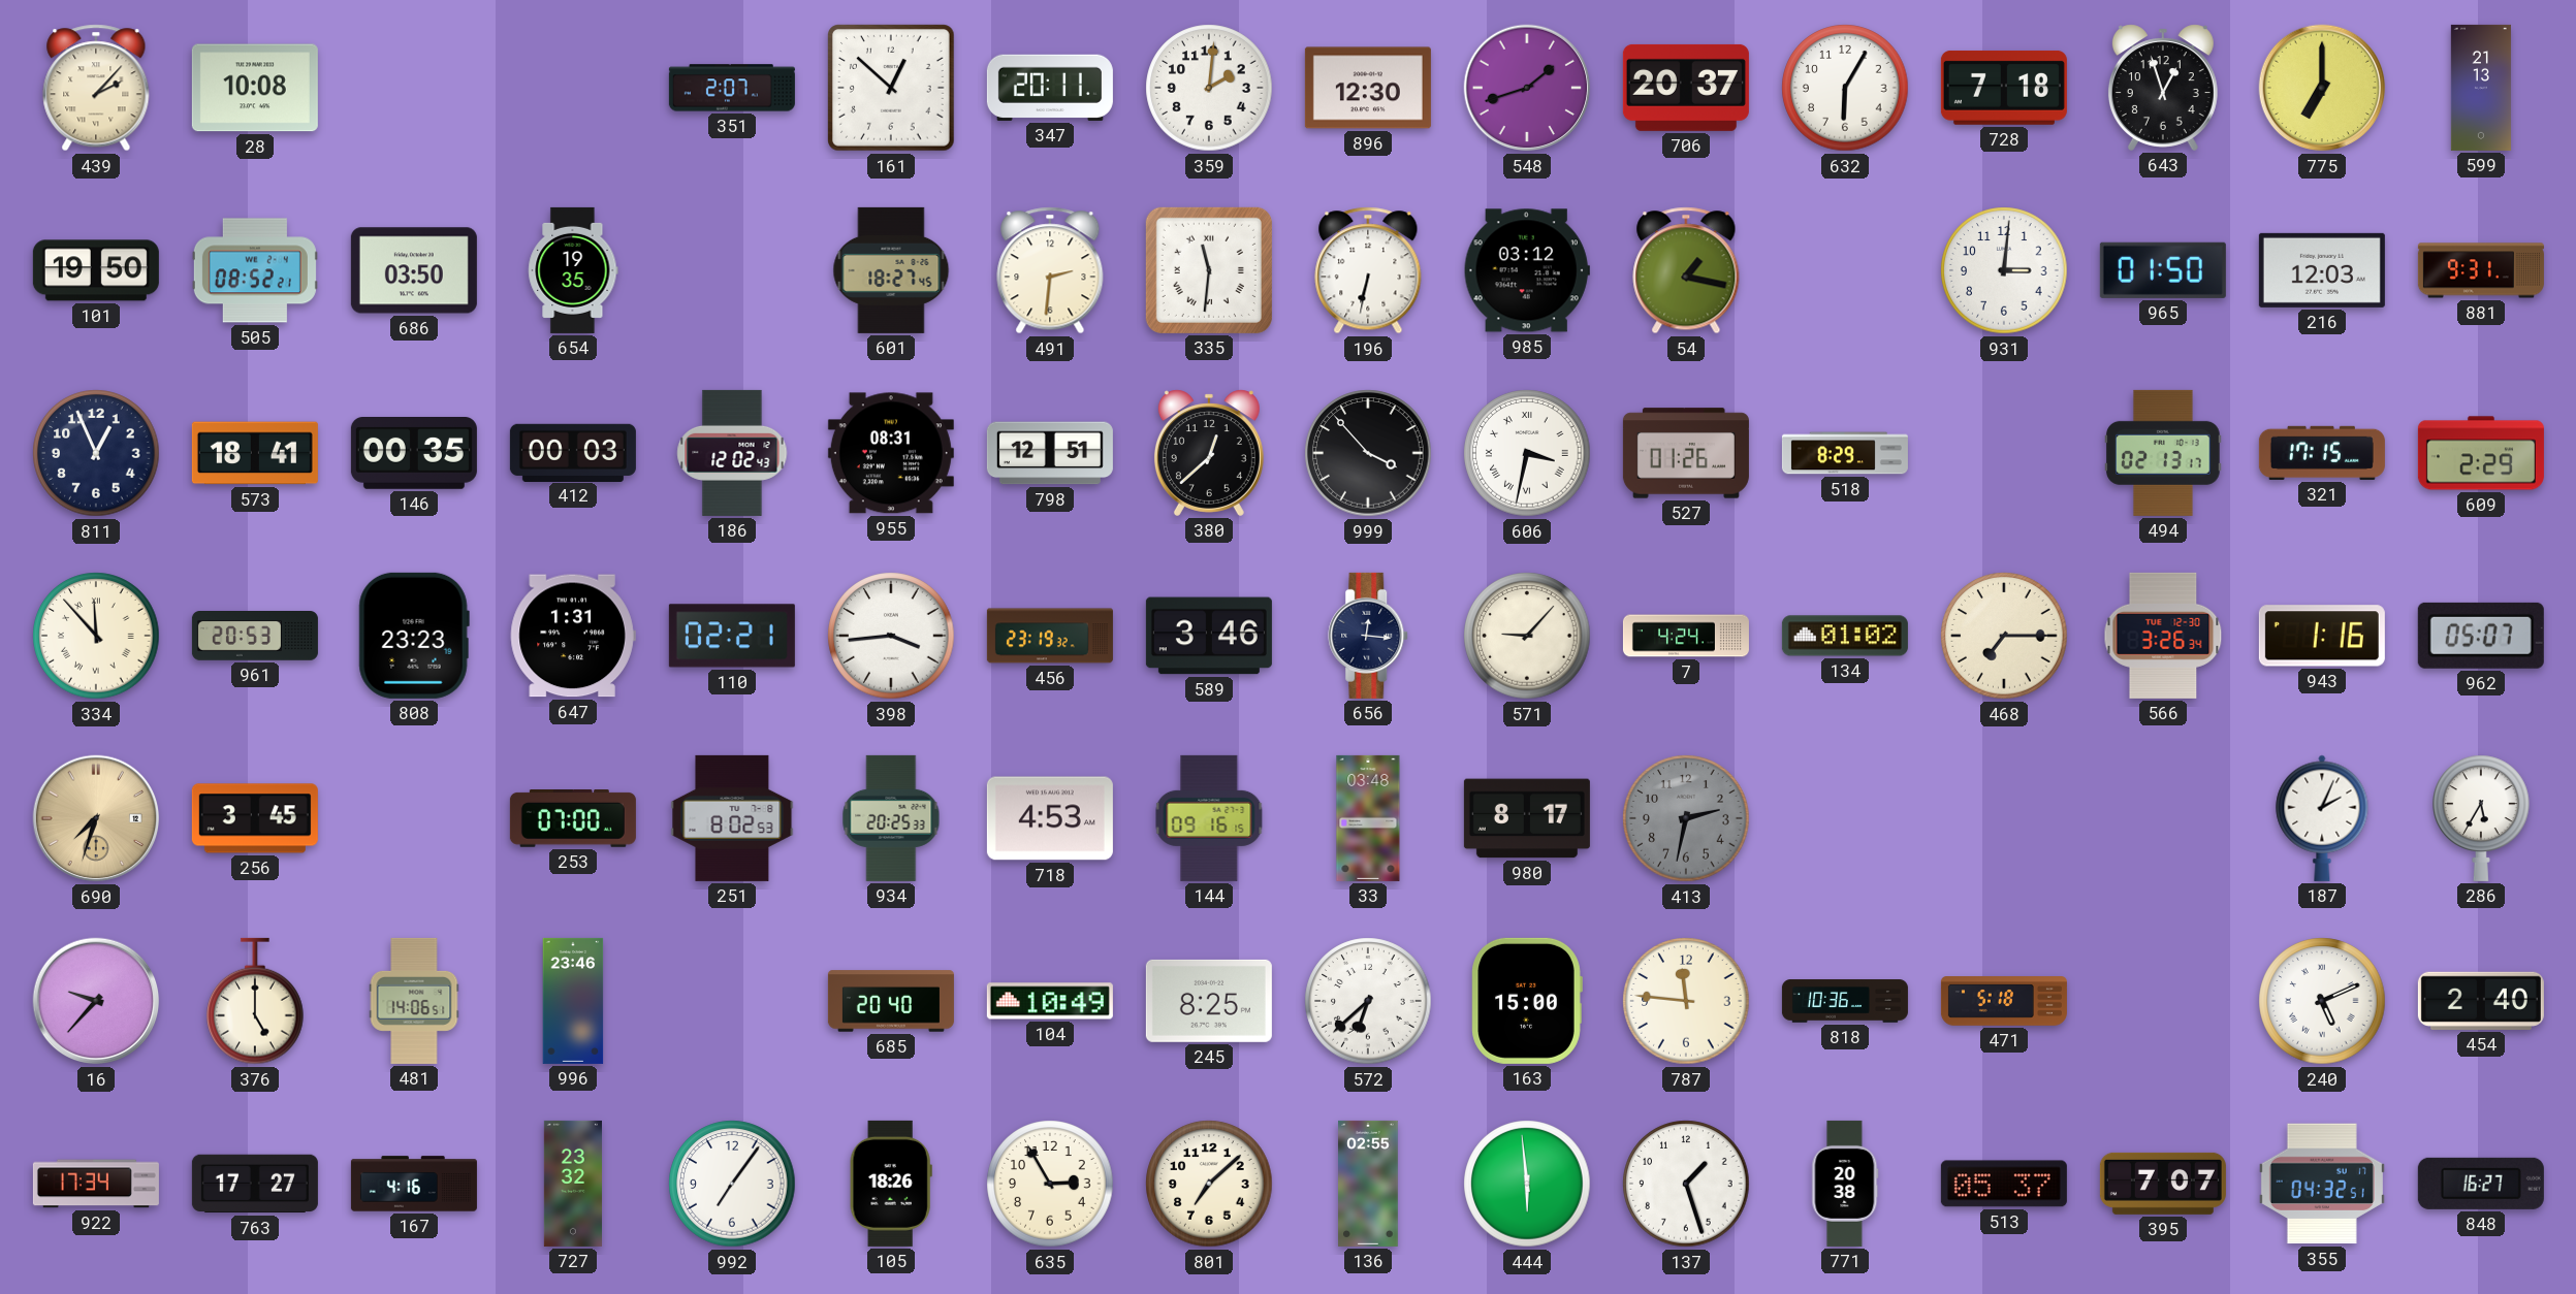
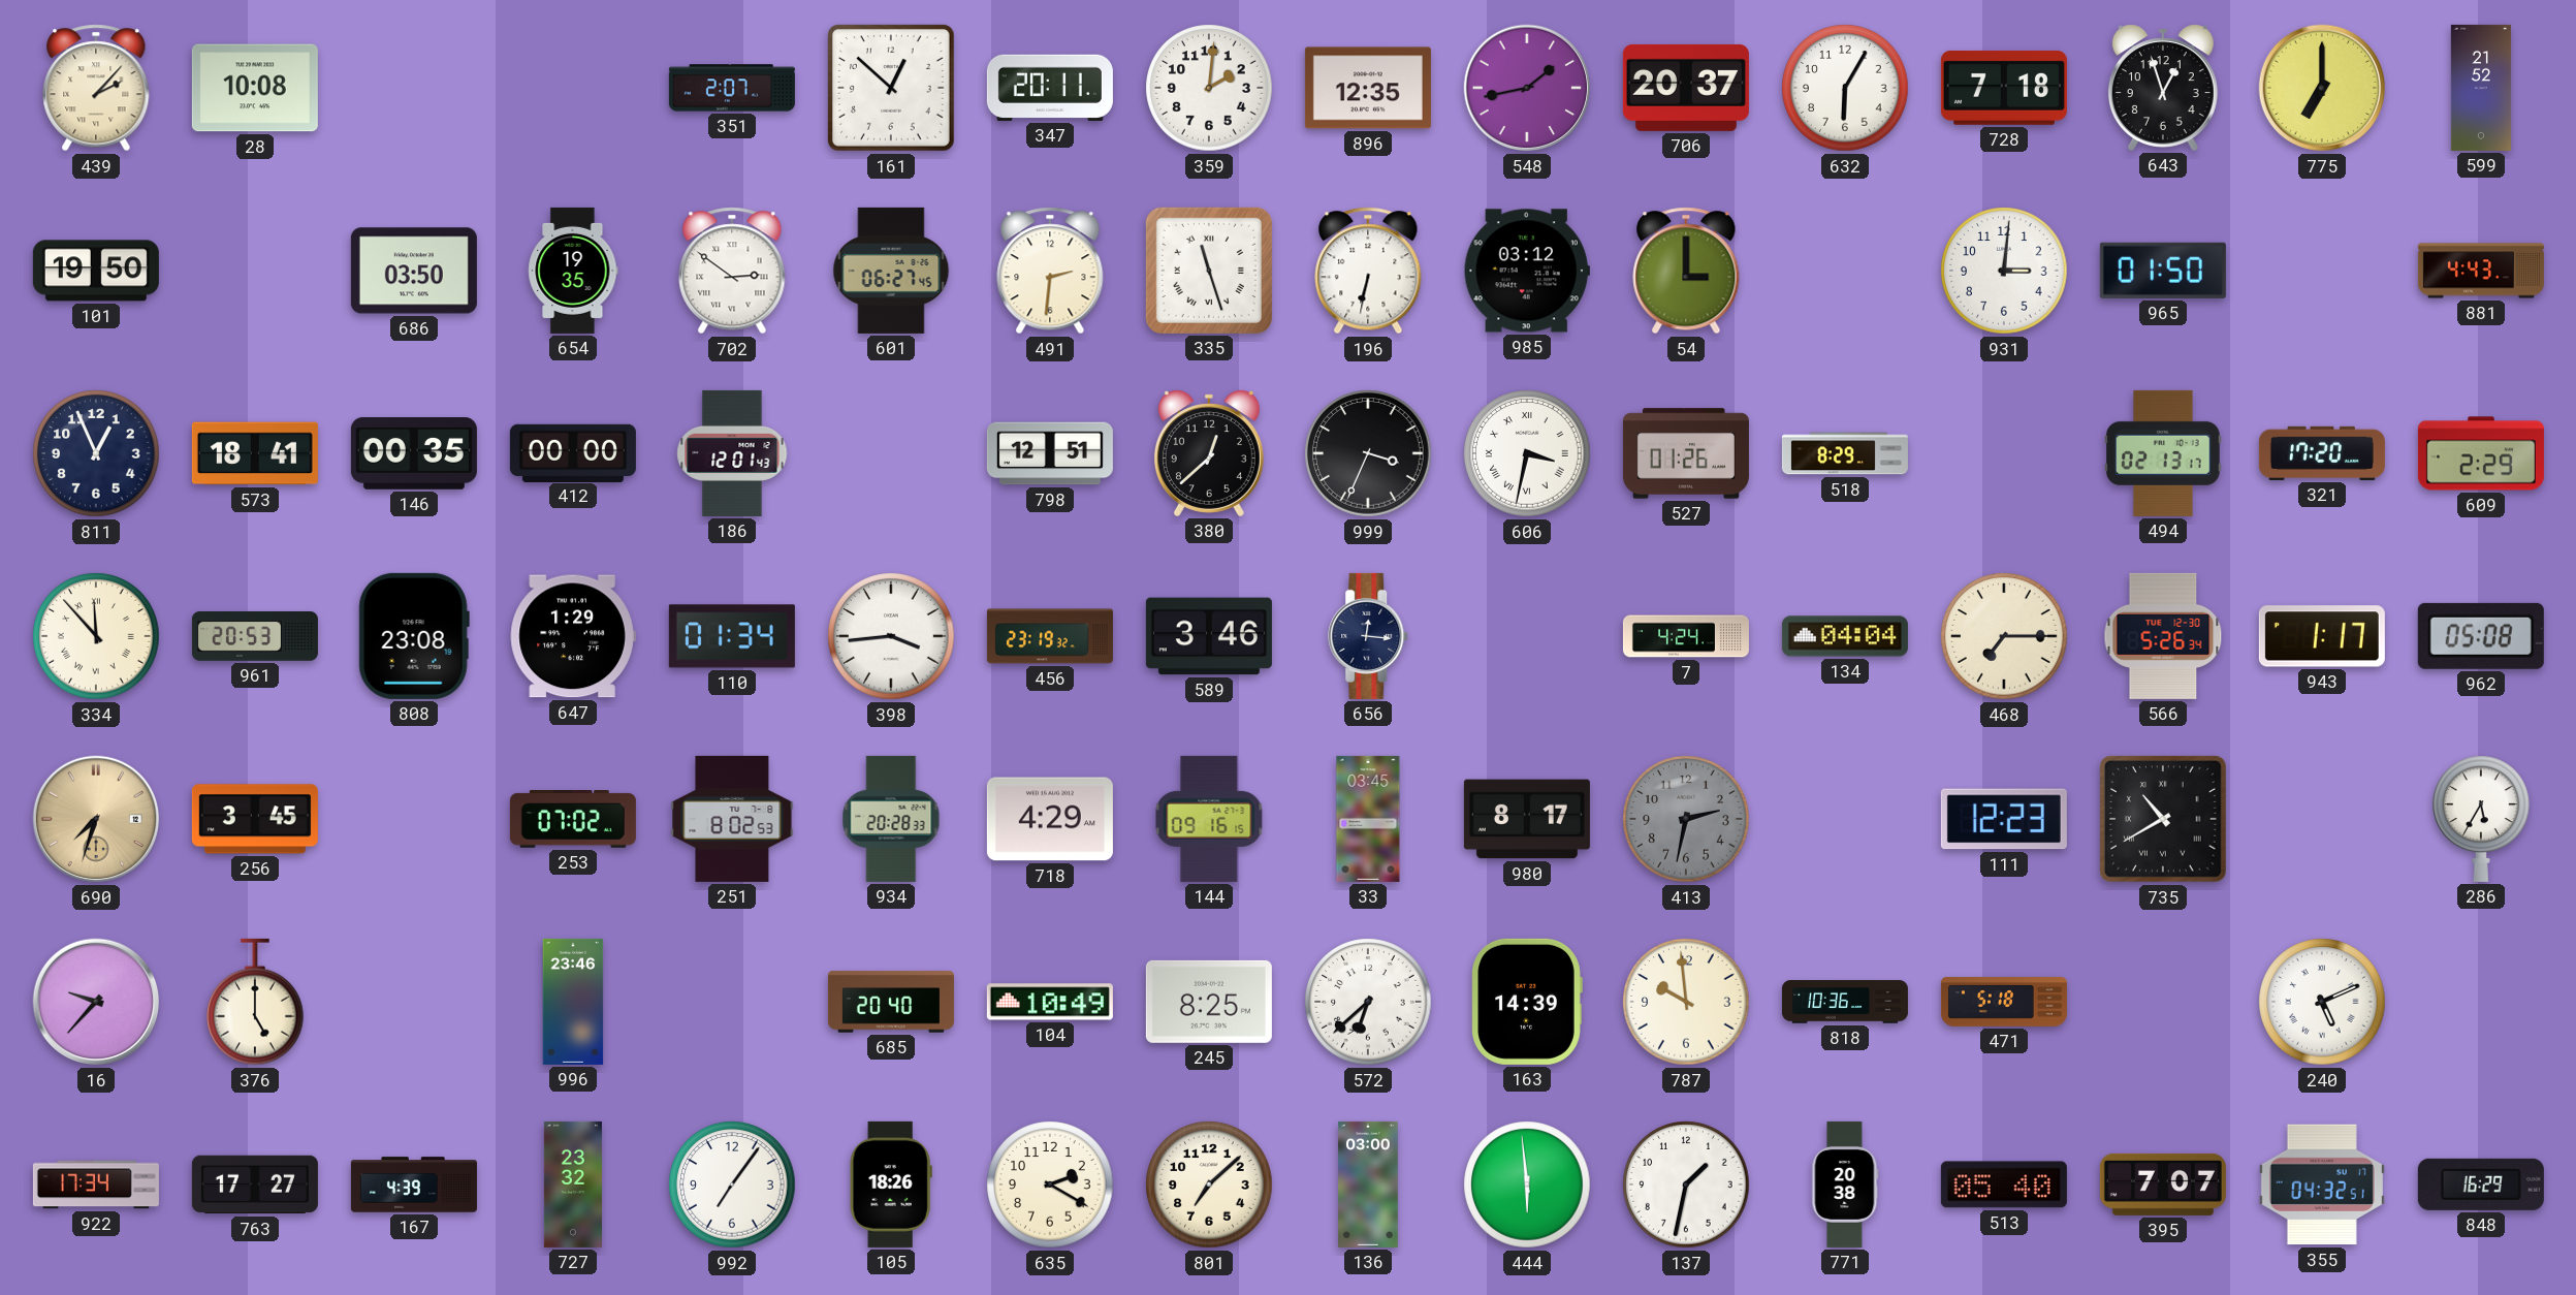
896: 12:30 -> 12:35 (1368, 88)
548: 1:42 -> 1:43 (1527, 88)
599: 21:13 -> 21:52 (2481, 88)
505: 08:52 -> none (255, 270)
702: none -> 2:51 (732, 271)
601: 18:27 -> 06:27 (891, 271)
335: 11:31 -> 11:27 (1209, 271)
54: 1:17 -> 3:00 (1686, 271)
216: 12:03 -> none (2322, 270)
881: 9:31 -> 4:43 (2481, 271)
412: 00:03 -> 00:00 (573, 452)
186: 12:02 -> 12:01 (732, 453)
955: 08:31 -> none (891, 453)
999: 3:53 -> 3:34 (1368, 453)
321: 17:15 -> 17:20 (2322, 453)
808: 23:23 -> 23:08 (414, 636)
647: 1:31 -> 1:29 (573, 636)
110: 02:21 -> 01:34 (732, 636)
571: 9:07 -> none (1527, 636)
134: 01:02 -> 04:04 (1845, 636)
566: 3:26 -> 5:26 (2163, 636)
943: 1:16 -> 1:17 (2322, 636)
962: 05:07 -> 05:08 (2481, 636)
253: 07:00 -> 07:02 (573, 820)
934: 20:25 -> 20:28 (891, 819)
718: 4:53 -> 4:29 (1050, 819)
33: 03:48 -> 03:45 (1368, 819)
111: none -> 12:23 (2004, 819)
735: none -> 10:40 (2163, 819)
187: 2:04 -> none (2322, 818)
481: 14:06 -> none (414, 1001)
163: 15:00 -> 14:39 (1527, 1002)
787: 11:46 -> 9:59 (1686, 1002)
454: 2:40 -> none (2481, 1001)
167: 4:16 -> 4:39 (414, 1185)
635: 2:55 -> 2:20 (1050, 1185)
136: 02:55 -> 03:00 (1368, 1185)
137: 1:27 -> 1:32 (1686, 1185)
513: 05:37 -> 05:40 (2004, 1185)
848: 16:27 -> 16:29 (2481, 1185)
